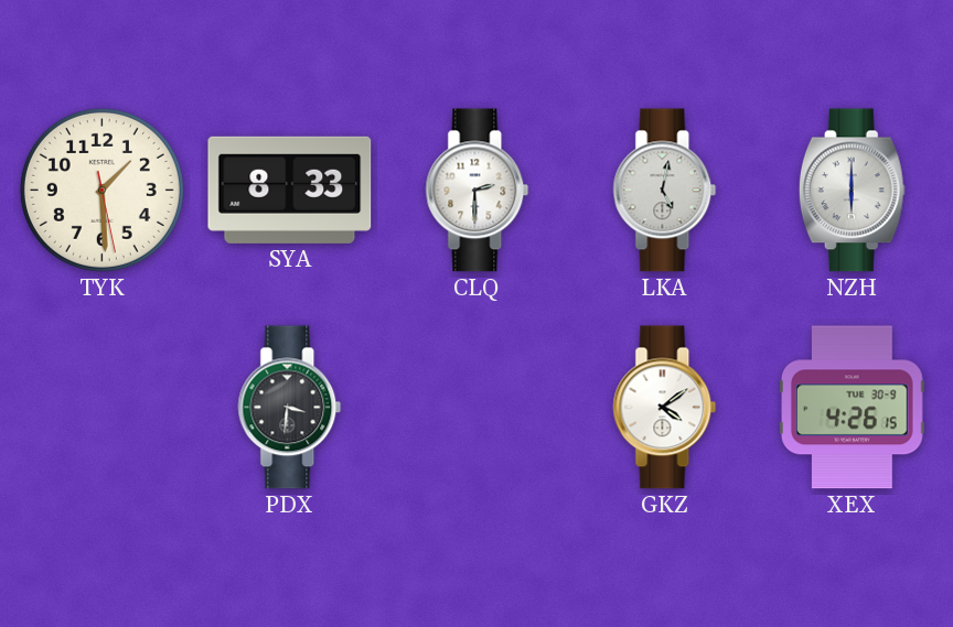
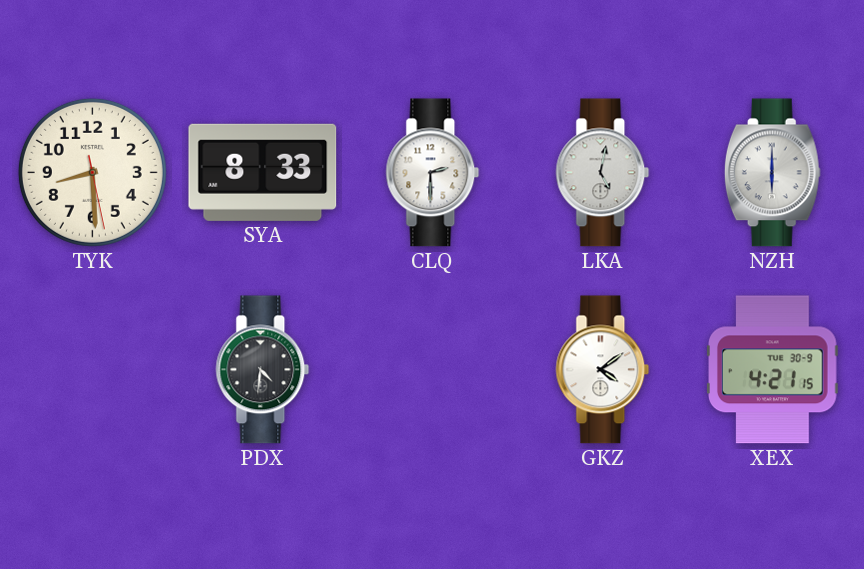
TYK: 1:29 -> 8:29 (92, 172)
PDX: 3:31 -> 4:31 (263, 370)
XEX: 4:26 -> 4:21 (773, 370)
